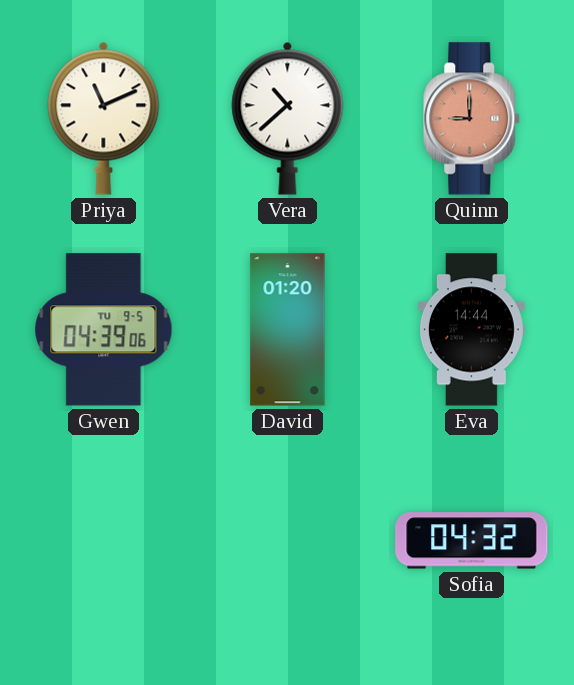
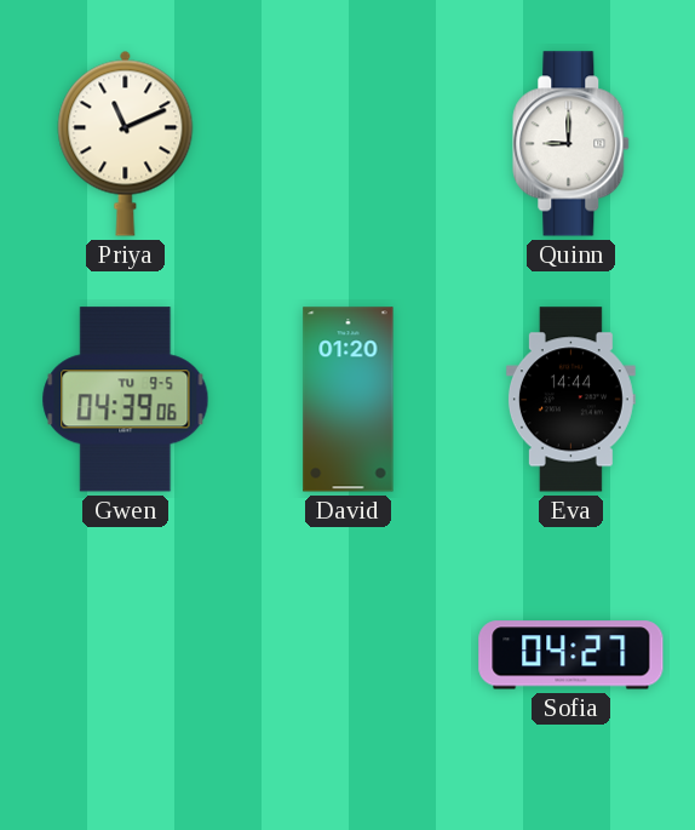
Vera: 10:38 -> none (288, 118)
Quinn dial: salmon -> white (571, 144)
Sofia: 04:32 -> 04:27 (571, 656)
